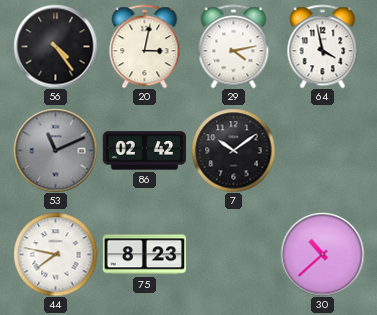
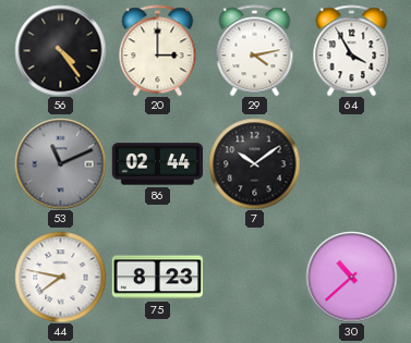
20: 3:02 -> 3:00 (158, 50)
64: 3:58 -> 3:55 (352, 50)
86: 02:42 -> 02:44 (157, 164)
